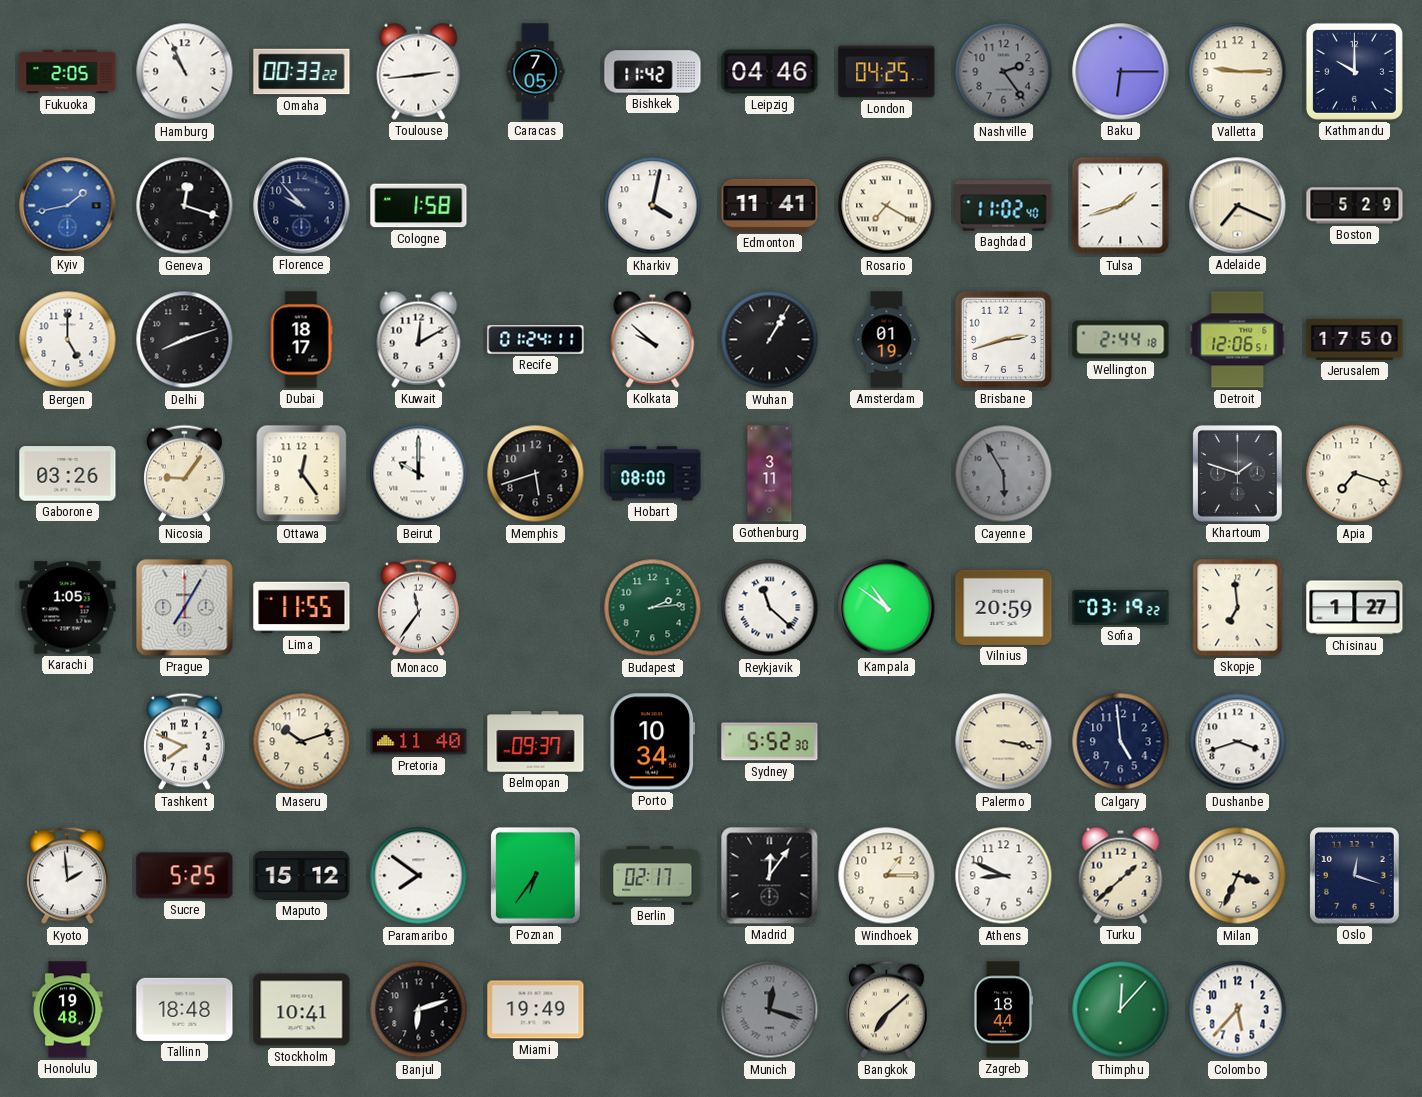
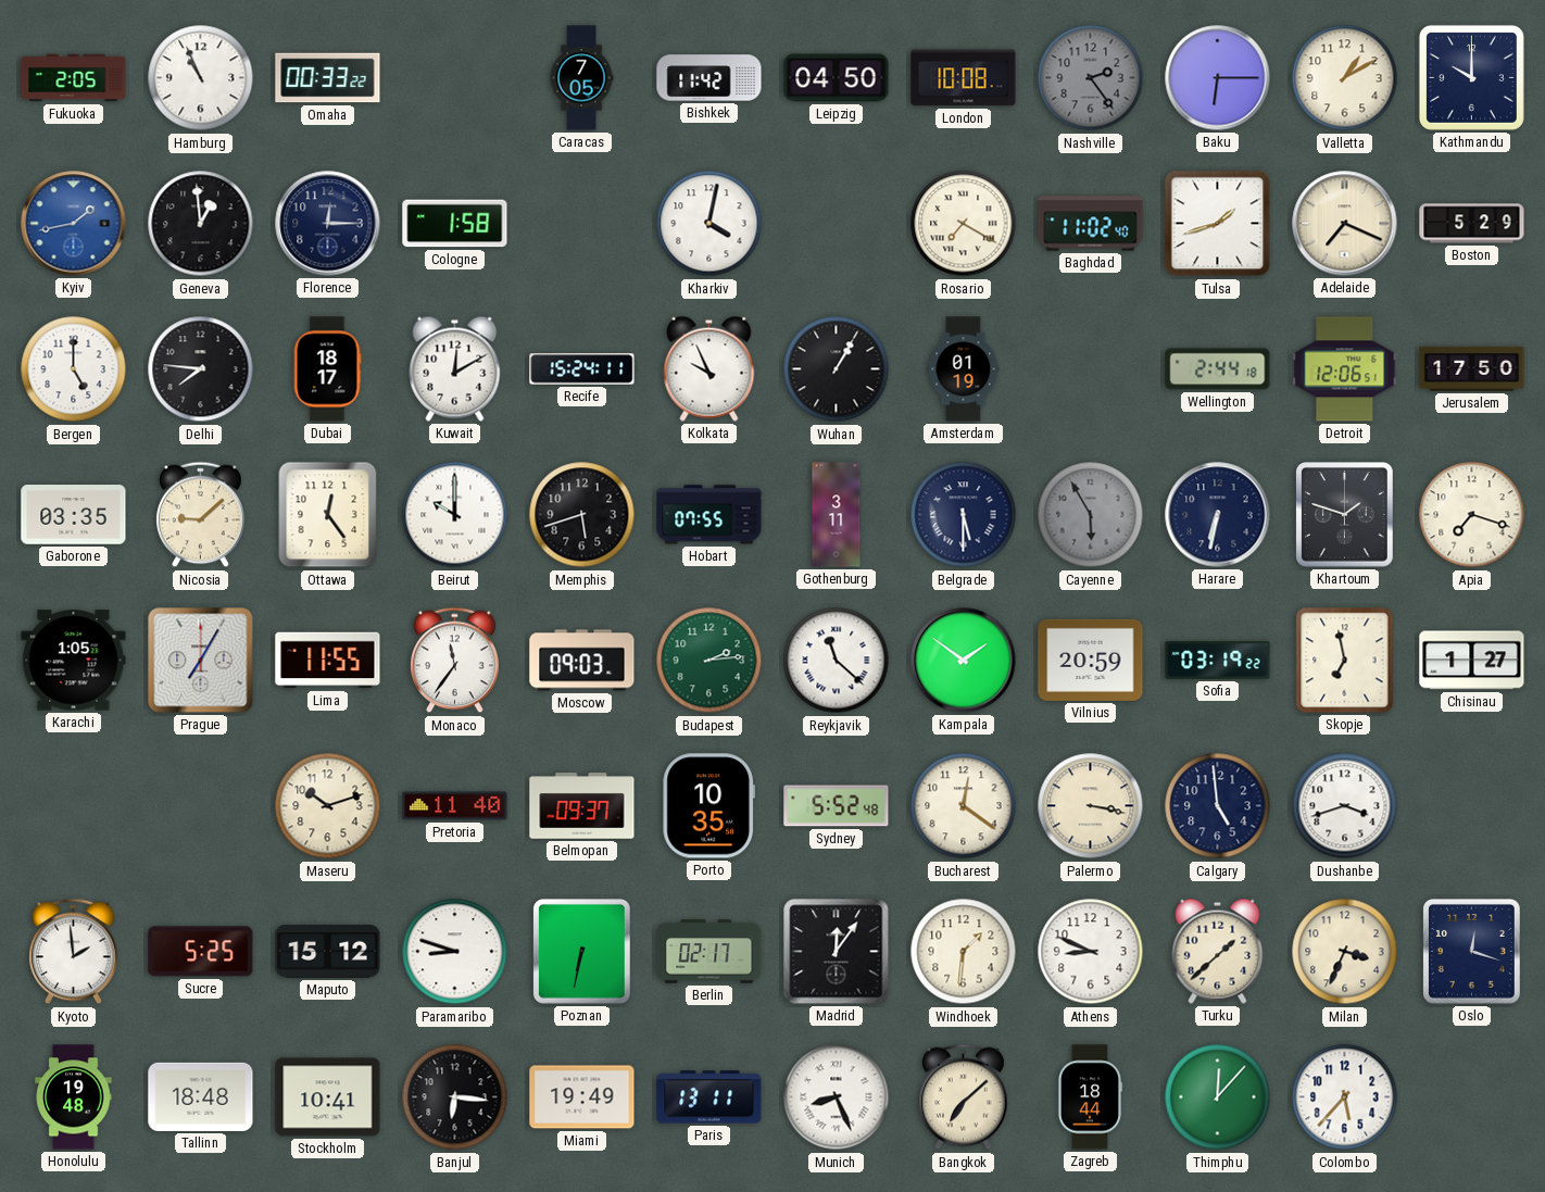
Toulouse: 2:44 -> none (419, 71)
Leipzig: 04:46 -> 04:50 (837, 78)
London: 04:25 -> 10:08 (964, 78)
Valletta: 9:15 -> 1:10 (1345, 78)
Geneva: 12:18 -> 12:59 (201, 224)
Florence: 9:53 -> 12:15 (328, 224)
Edmonton: 11:41 -> none (770, 205)
Delhi: 8:12 -> 7:46 (201, 369)
Recife: 01:24 -> 15:24 (582, 369)
Kolkata: 9:52 -> 9:56 (709, 368)
Brisbane: 2:42 -> none (1003, 339)
Gaborone: 03:26 -> 03:35 (74, 515)
Nicosia: 9:06 -> 9:08 (201, 515)
Hobart: 08:00 -> 07:55 (709, 515)
Belgrade: none -> 5:30 (964, 515)
Harare: none -> 6:32 (1218, 515)
Moscow: none -> 09:03 (582, 661)
Kampala: 10:51 -> 1:51 (964, 661)
Skopje: 6:59 -> 6:58 (1345, 661)
Tashkent: 7:49 -> none (185, 742)
Porto: 10:34 -> 10:35 (709, 806)
Sydney: 5:52:30 -> 5:52:48 (837, 806)
Bucharest: none -> 12:21 (964, 806)
Paramaribo: 7:51 -> 8:48 (455, 952)
Poznan: 6:36 -> 6:32 (582, 952)
Windhoek: 1:15 -> 1:31 (964, 952)
Banjul: 6:12 -> 6:16 (455, 1097)
Paris: none -> 13:11 (709, 1097)
Munich: 12:18 -> 8:26 (837, 1097)
Munich dial: grey -> white (837, 1097)
